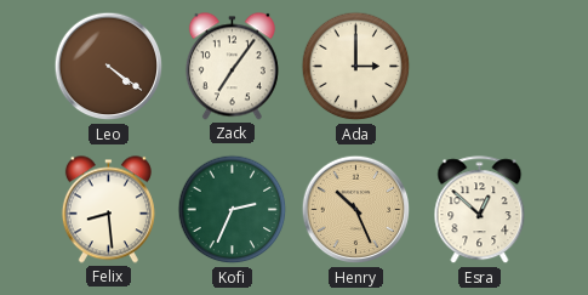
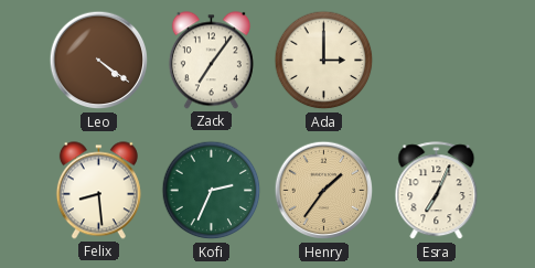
Henry: 10:26 -> 1:36 (324, 191)
Esra: 12:52 -> 7:04 (437, 191)
